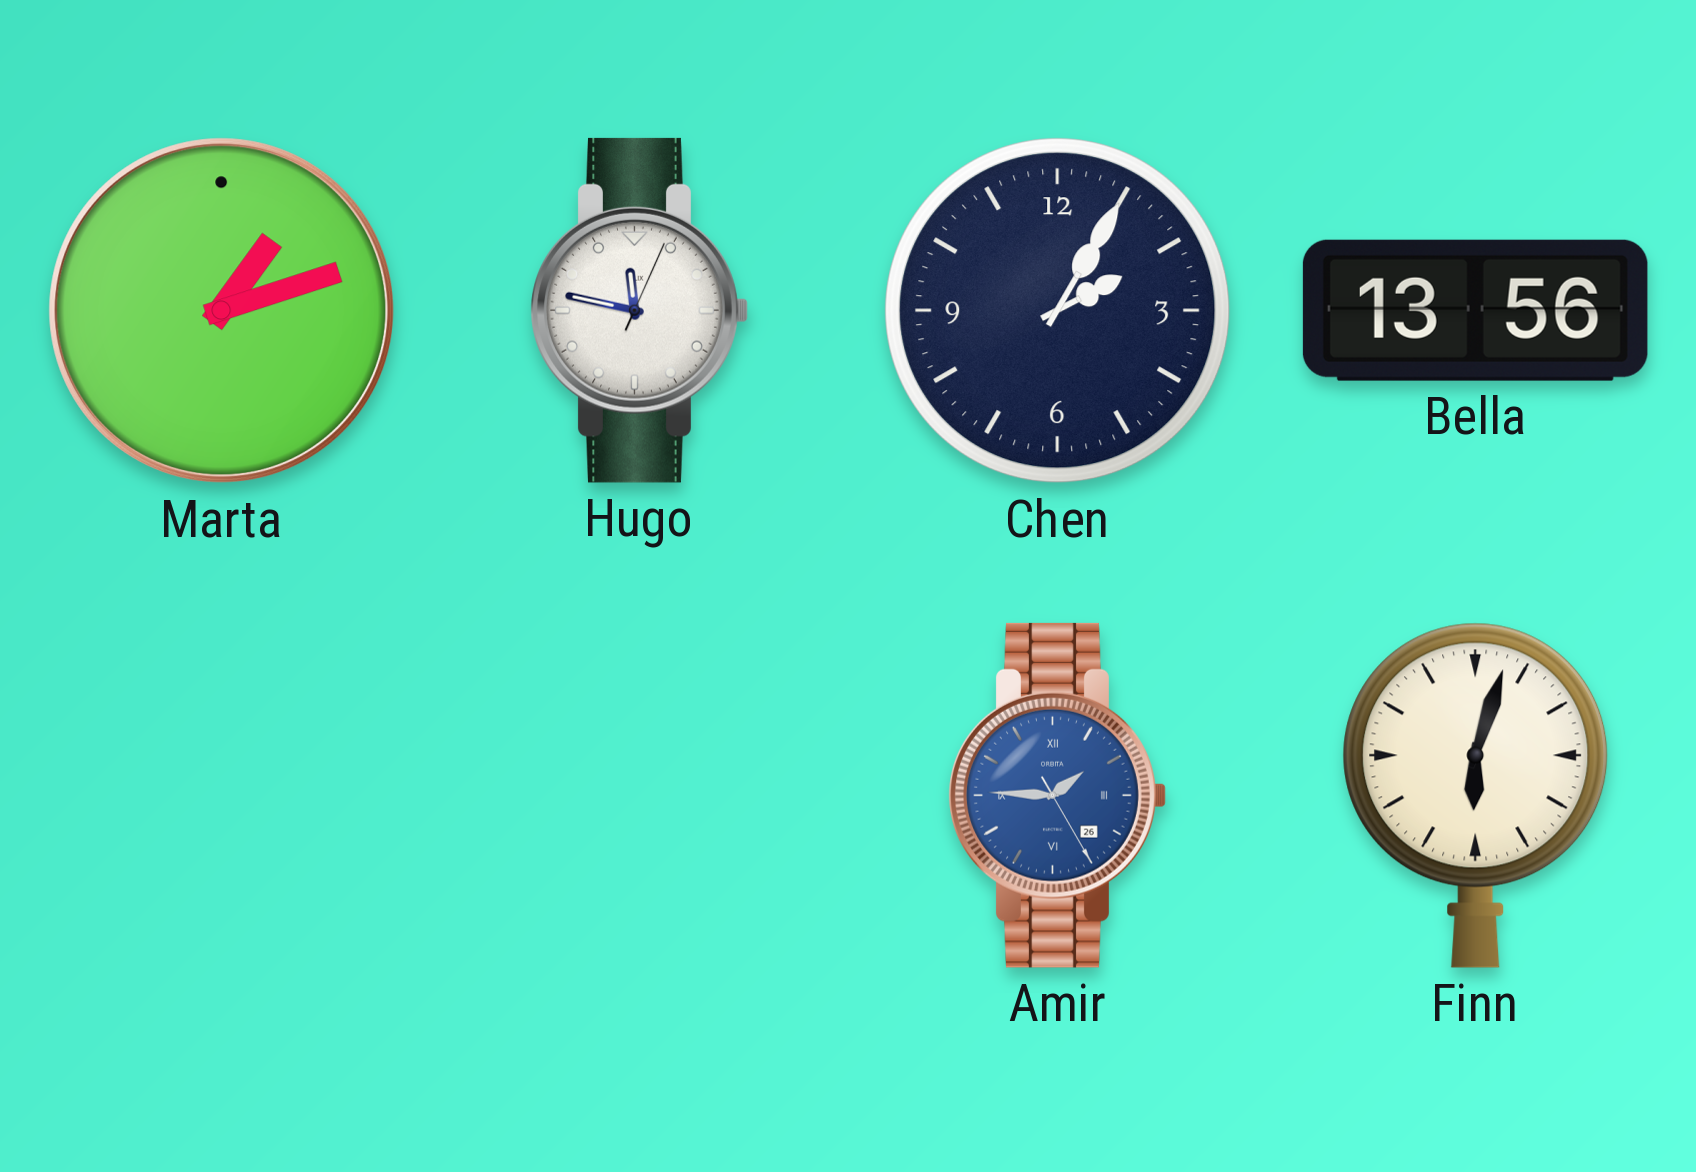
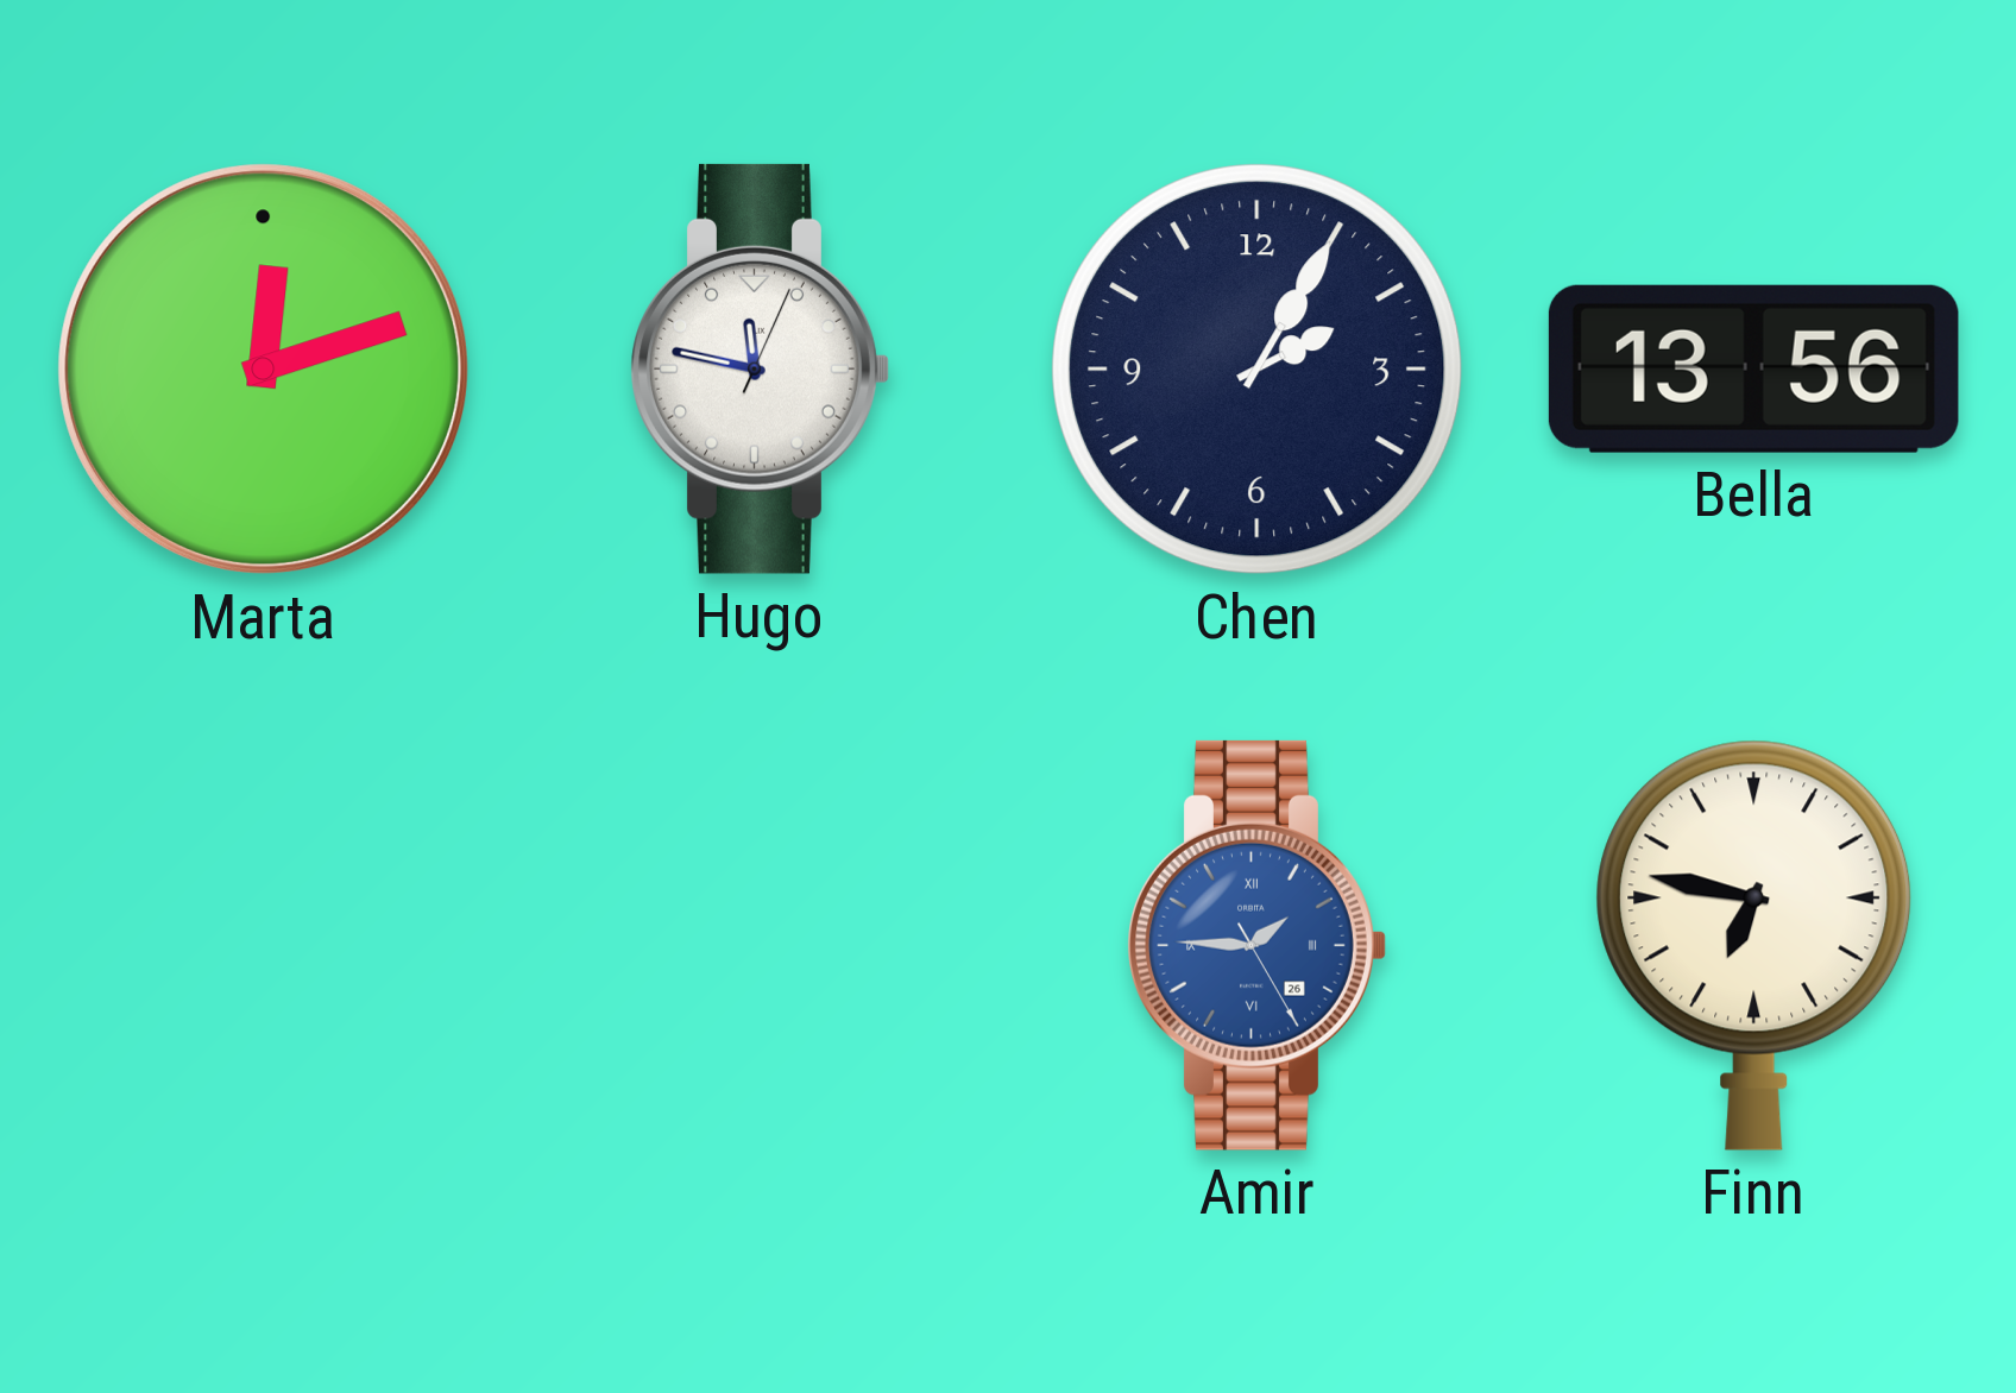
Marta: 1:12 -> 12:12 (264, 370)
Finn: 6:03 -> 6:47 (1754, 945)
